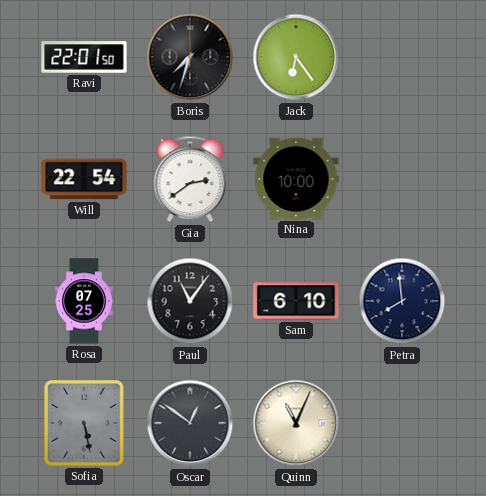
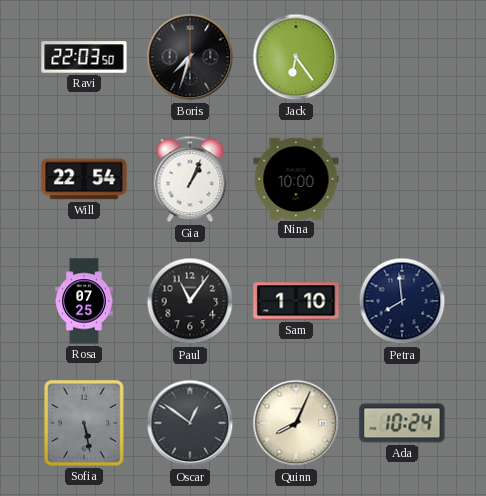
Ravi: 22:01 -> 22:03 (84, 57)
Gia: 2:39 -> 1:04 (190, 179)
Sam: 6:10 -> 1:10 (296, 301)
Quinn: 11:04 -> 8:04 (296, 423)
Ada: none -> 10:24 (402, 423)
